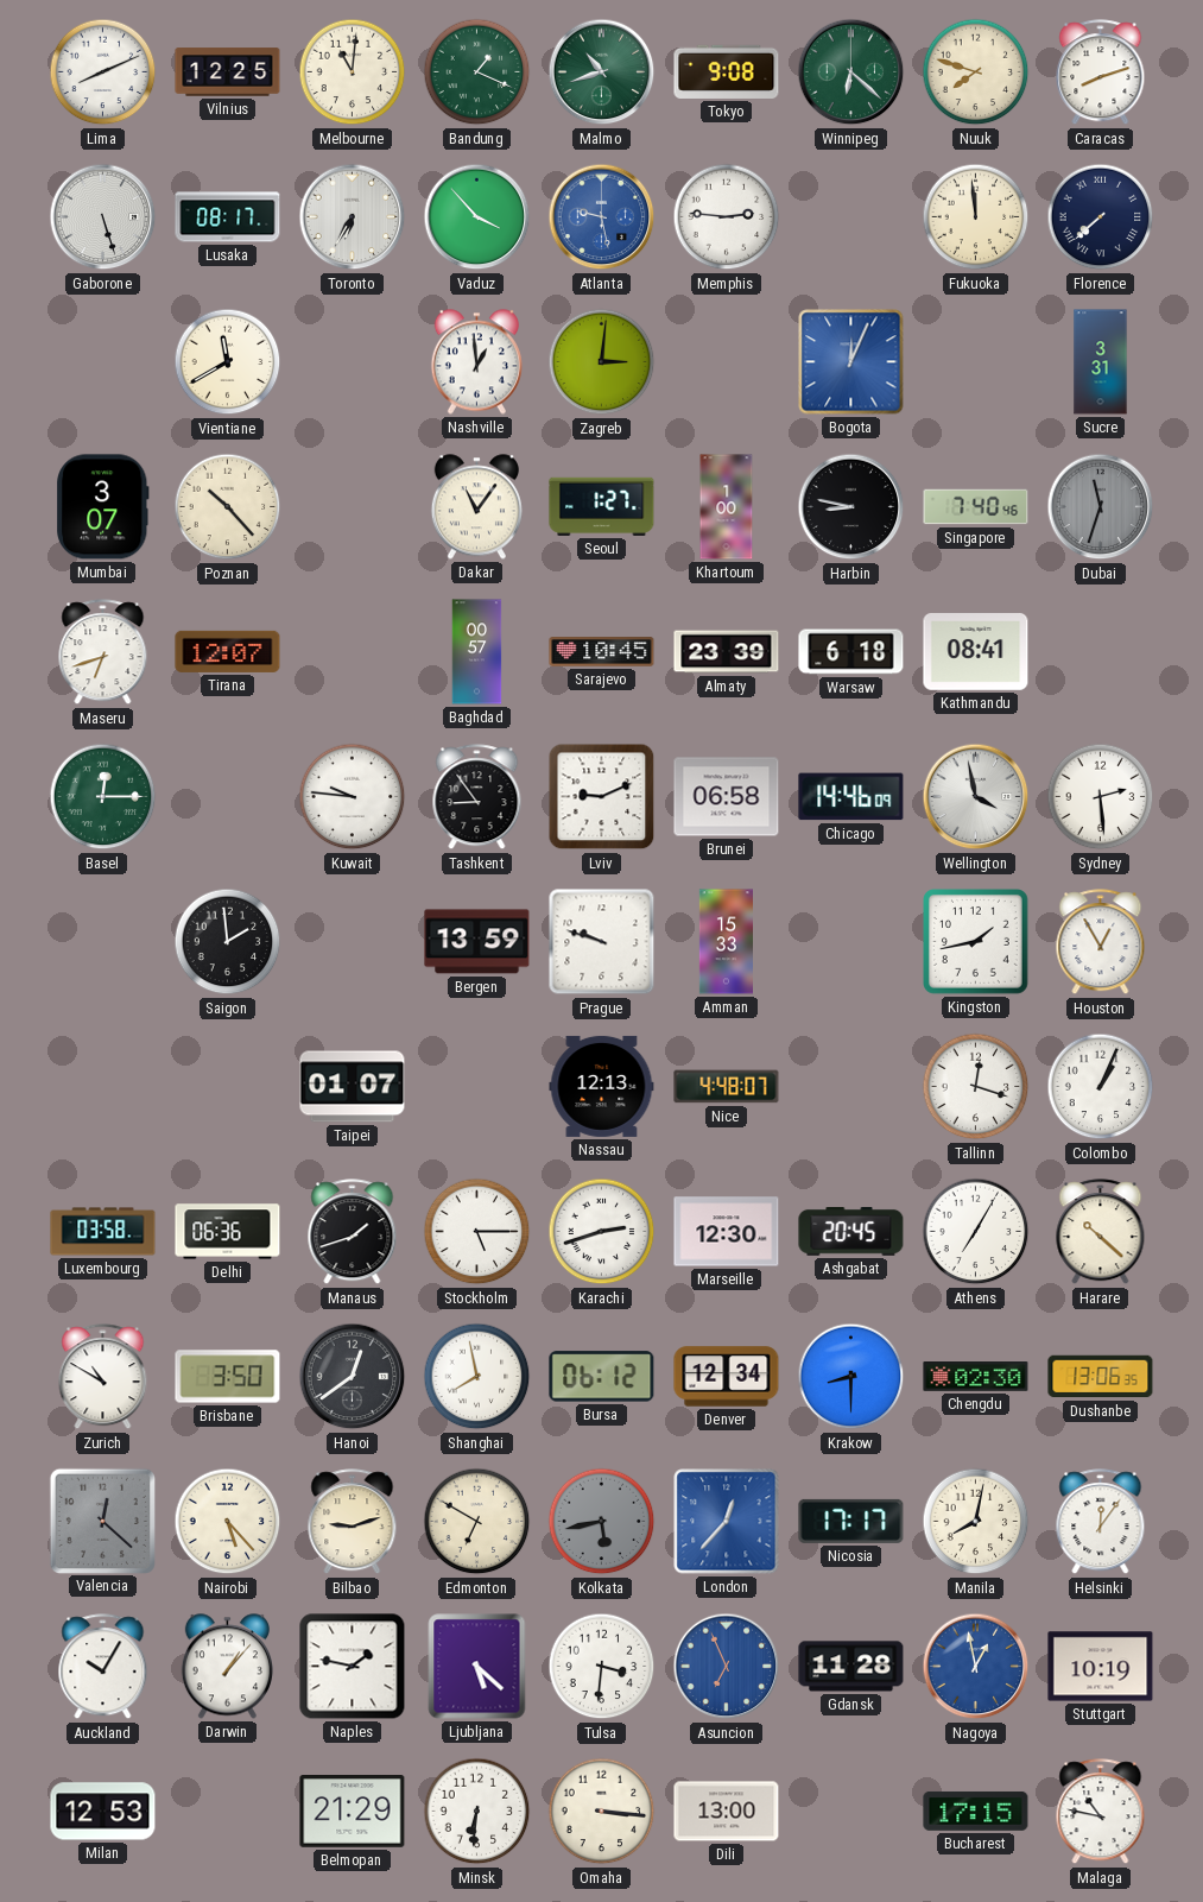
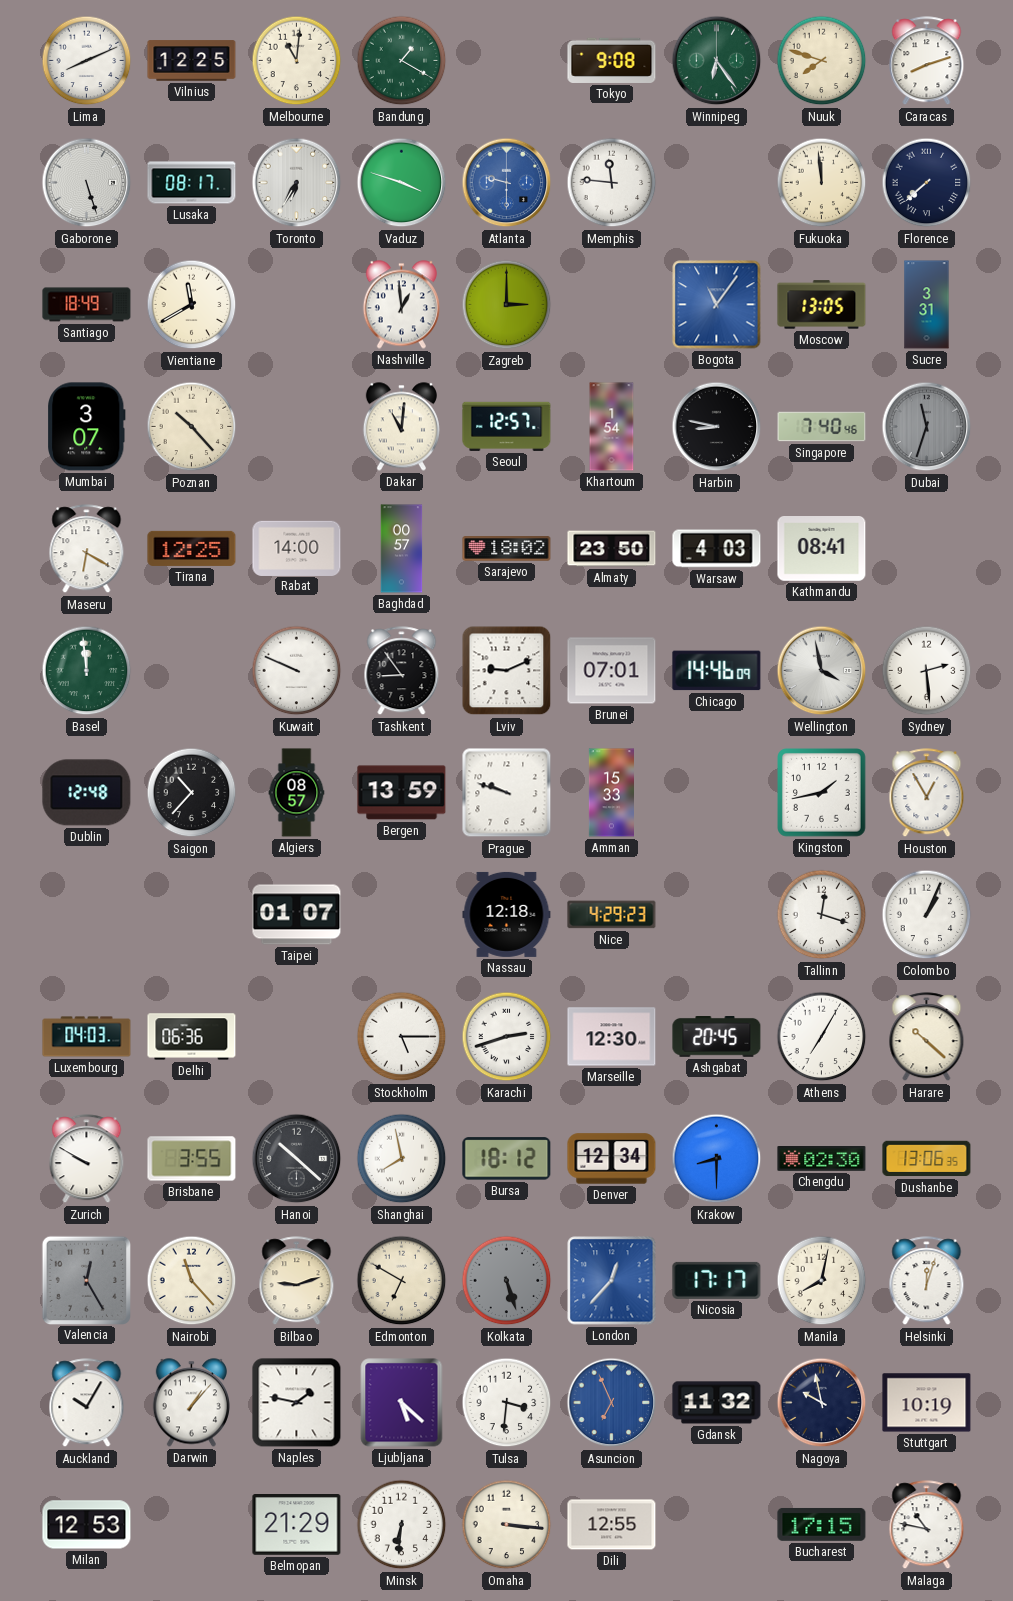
Bandung: 1:19 -> 1:20 (402, 61)
Malmo: 10:42 -> none (602, 72)
Winnipeg: 6:22 -> 6:24 (717, 61)
Vaduz: 3:53 -> 3:48 (402, 183)
Atlanta: 9:28 -> 9:30 (507, 183)
Memphis: 2:46 -> 11:46 (612, 183)
Santiago: none -> 18:49 (87, 305)
Zagreb: 3:01 -> 3:00 (507, 305)
Bogota: 12:04 -> 11:06 (717, 305)
Moscow: none -> 13:05 (822, 305)
Dakar: 11:06 -> 11:01 (401, 427)
Seoul: 1:27 -> 12:57 (507, 426)
Khartoum: 1:00 -> 1:54 (612, 427)
Maseru: 6:42 -> 6:20 (87, 549)
Tirana: 12:07 -> 12:25 (192, 548)
Rabat: none -> 14:00 (297, 548)
Sarajevo: 10:45 -> 18:02 (507, 549)
Almaty: 23:39 -> 23:50 (612, 549)
Warsaw: 6:18 -> 4:03 (717, 549)
Basel: 12:15 -> 11:59 (87, 671)
Kuwait: 9:46 -> 9:49 (297, 671)
Brunei: 06:58 -> 07:01 (612, 671)
Dublin: none -> 12:48 (87, 793)
Saigon: 1:59 -> 10:37 (192, 793)
Algiers: none -> 08:57 (297, 793)
Nassau: 12:13 -> 12:18 (507, 914)
Nice: 4:48 -> 4:29 (612, 915)
Luxembourg: 03:58 -> 04:03 (87, 1037)
Manaus: 1:42 -> none (353, 1232)
Zurich: 10:50 -> 9:50 (87, 1159)
Brisbane: 3:50 -> 3:55 (192, 1159)
Hanoi: 12:39 -> 10:22 (297, 1159)
Bursa: 06:12 -> 18:12 (507, 1159)
Valencia: 12:22 -> 12:25 (86, 1280)
Nairobi: 5:23 -> 11:23 (192, 1281)
Kolkata: 5:43 -> 5:27 (507, 1281)
Helsinki: 12:06 -> 12:03 (927, 1281)
Gdansk: 11:28 -> 11:32 (717, 1403)
Nagoya: 12:58 -> 9:58 (822, 1403)
Nagoya dial: blue -> navy (822, 1403)
Dili: 13:00 -> 12:55 (612, 1525)
